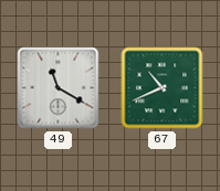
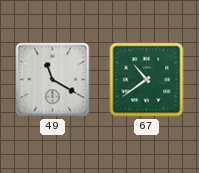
67: 10:41 -> 10:39 (147, 80)
